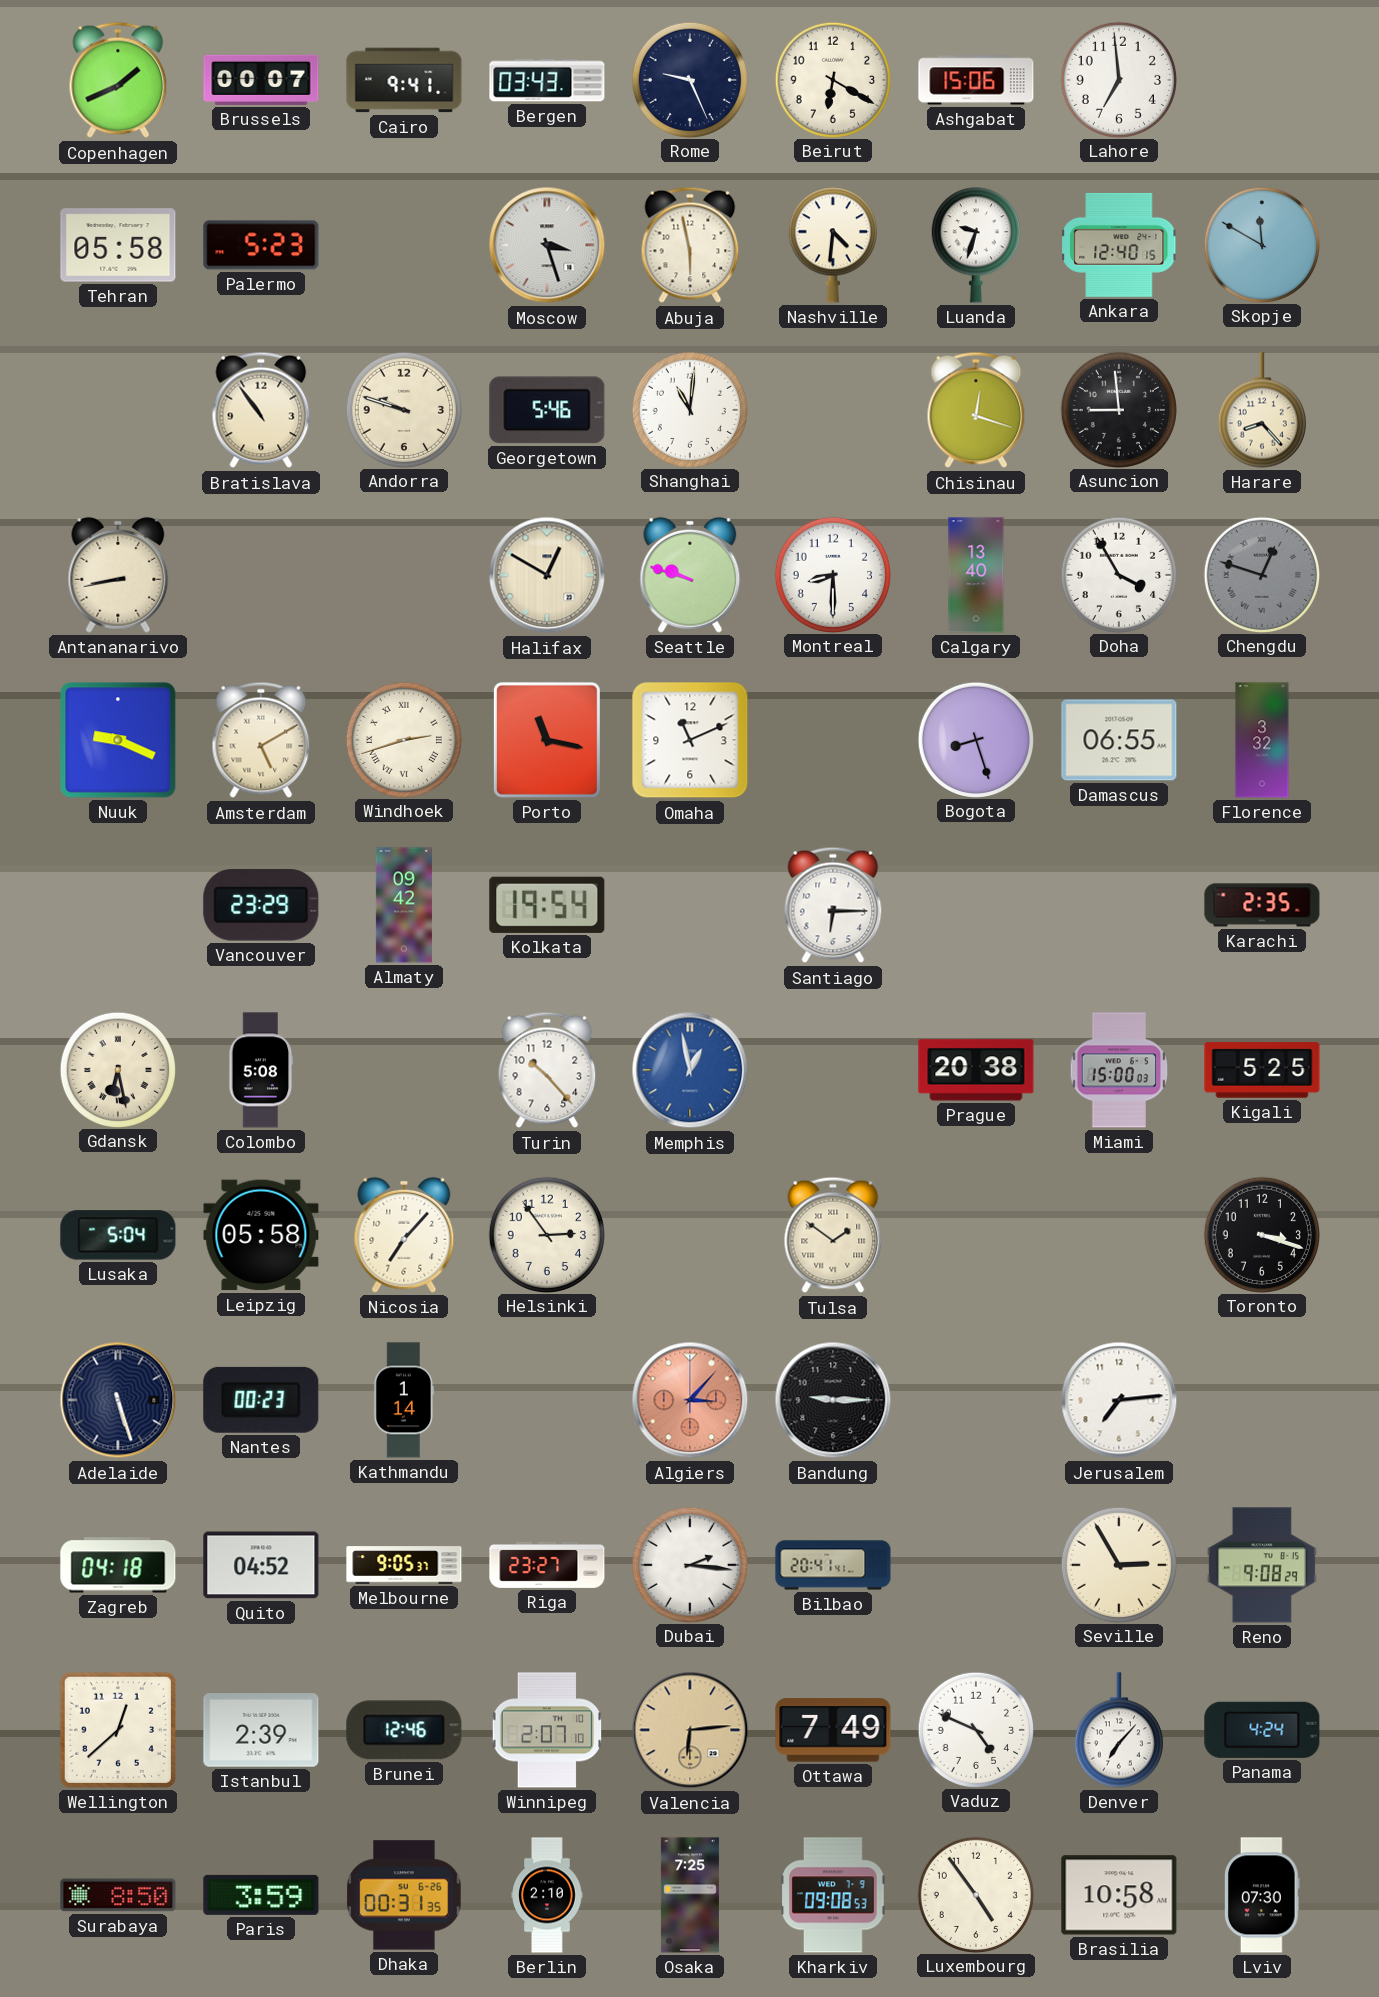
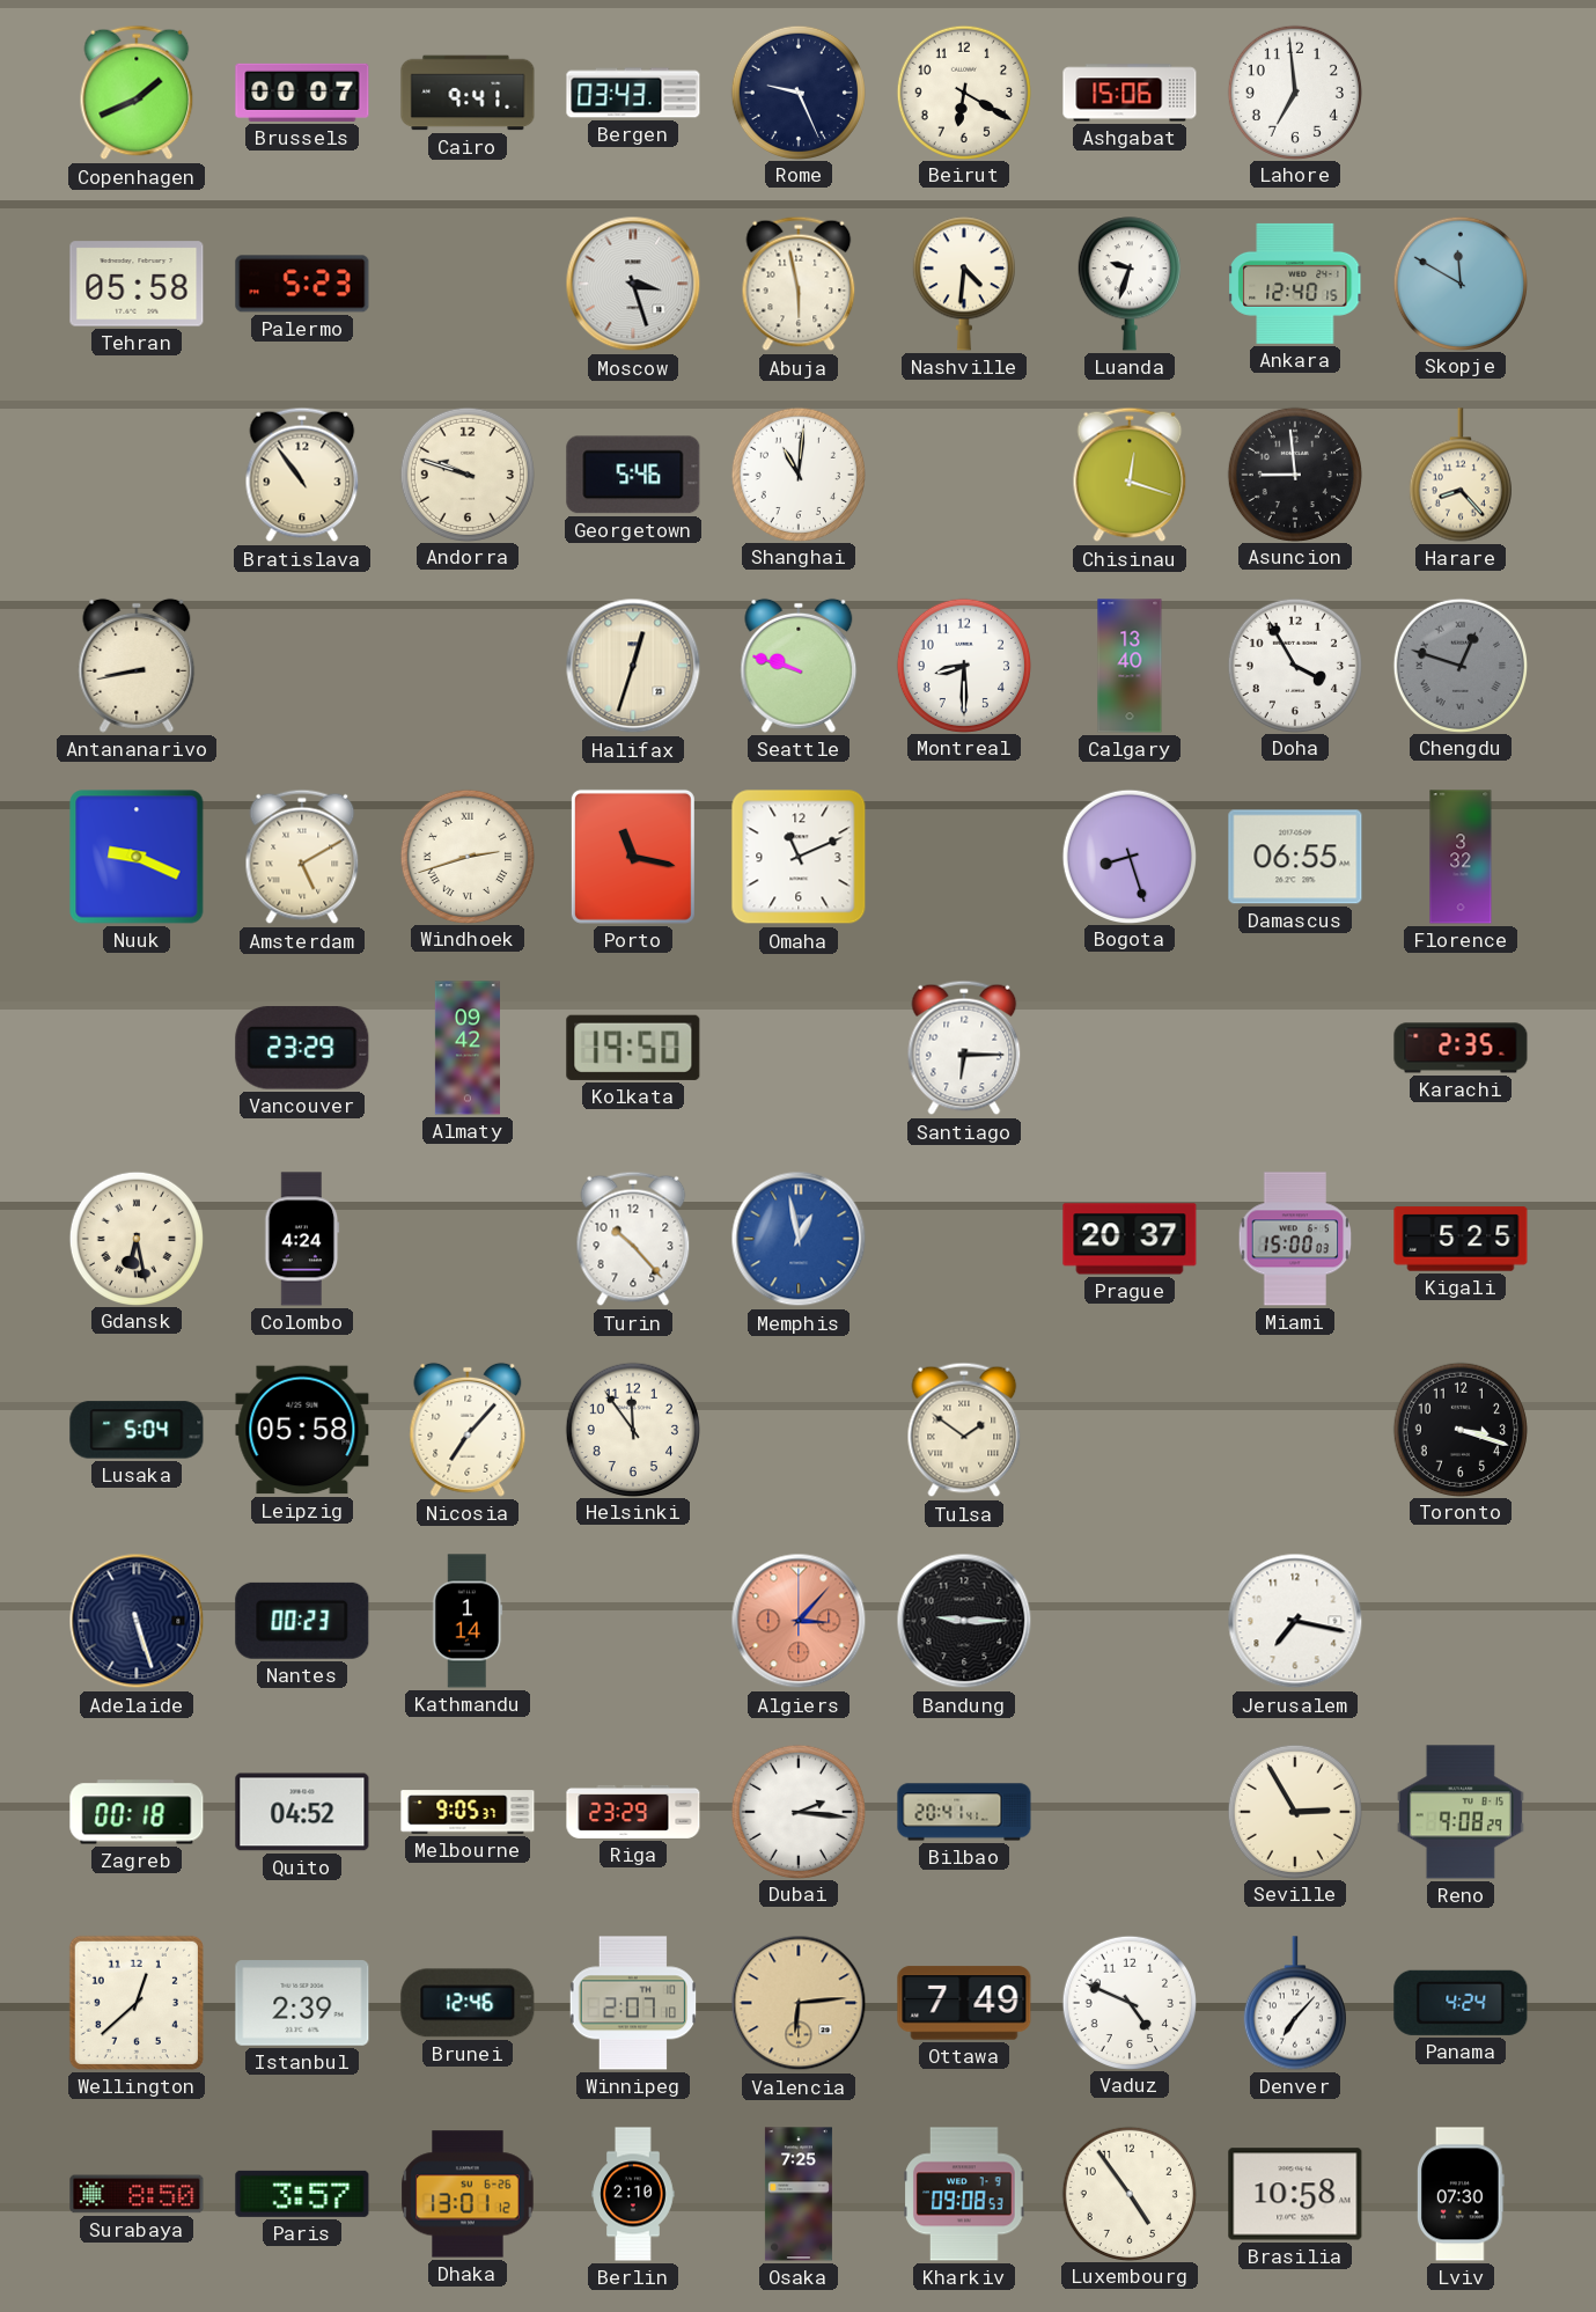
Halifax: 12:50 -> 12:33 (633, 666)
Kolkata: 19:54 -> 19:50 (633, 1048)
Colombo: 5:08 -> 4:24 (302, 1239)
Prague: 20:38 -> 20:37 (1130, 1239)
Helsinki: 2:54 -> 11:54 (632, 1429)
Jerusalem: 7:14 -> 7:17 (1295, 1621)
Zagreb: 04:18 -> 00:18 (137, 1812)
Riga: 23:27 -> 23:29 (633, 1812)
Paris: 3:59 -> 3:57 (302, 2194)
Dhaka: 00:31 -> 13:01 (468, 2194)
